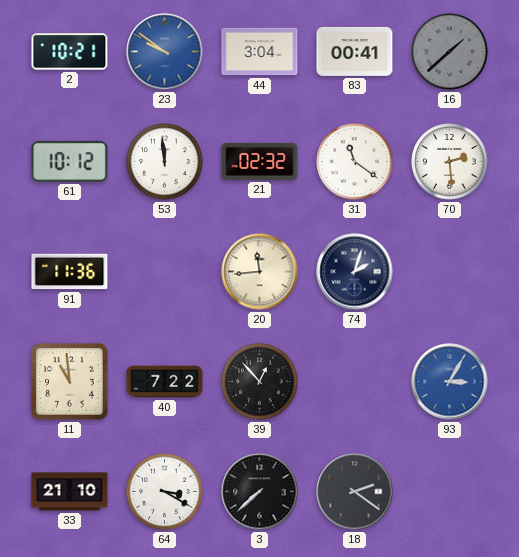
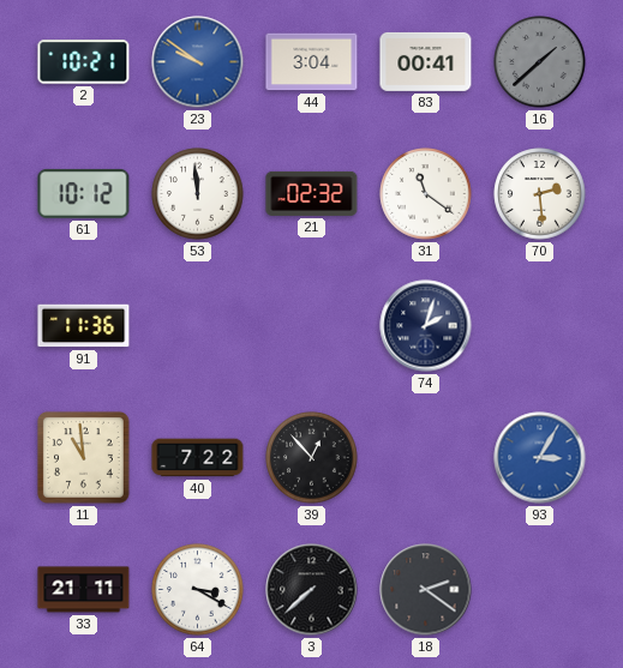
20: 11:44 -> none (260, 272)
33: 21:10 -> 21:11 (84, 590)
